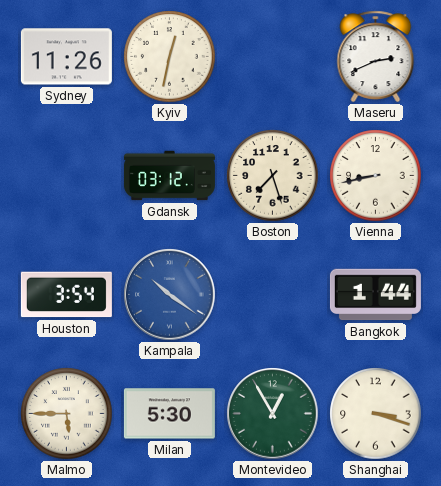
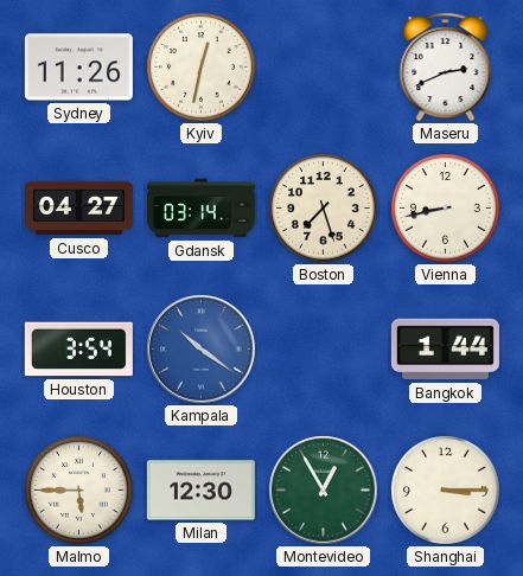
Cusco: none -> 04:27 (78, 209)
Gdansk: 03:12 -> 03:14 (200, 209)
Milan: 5:30 -> 12:30 (200, 491)
Shanghai: 3:18 -> 3:15 (446, 491)
